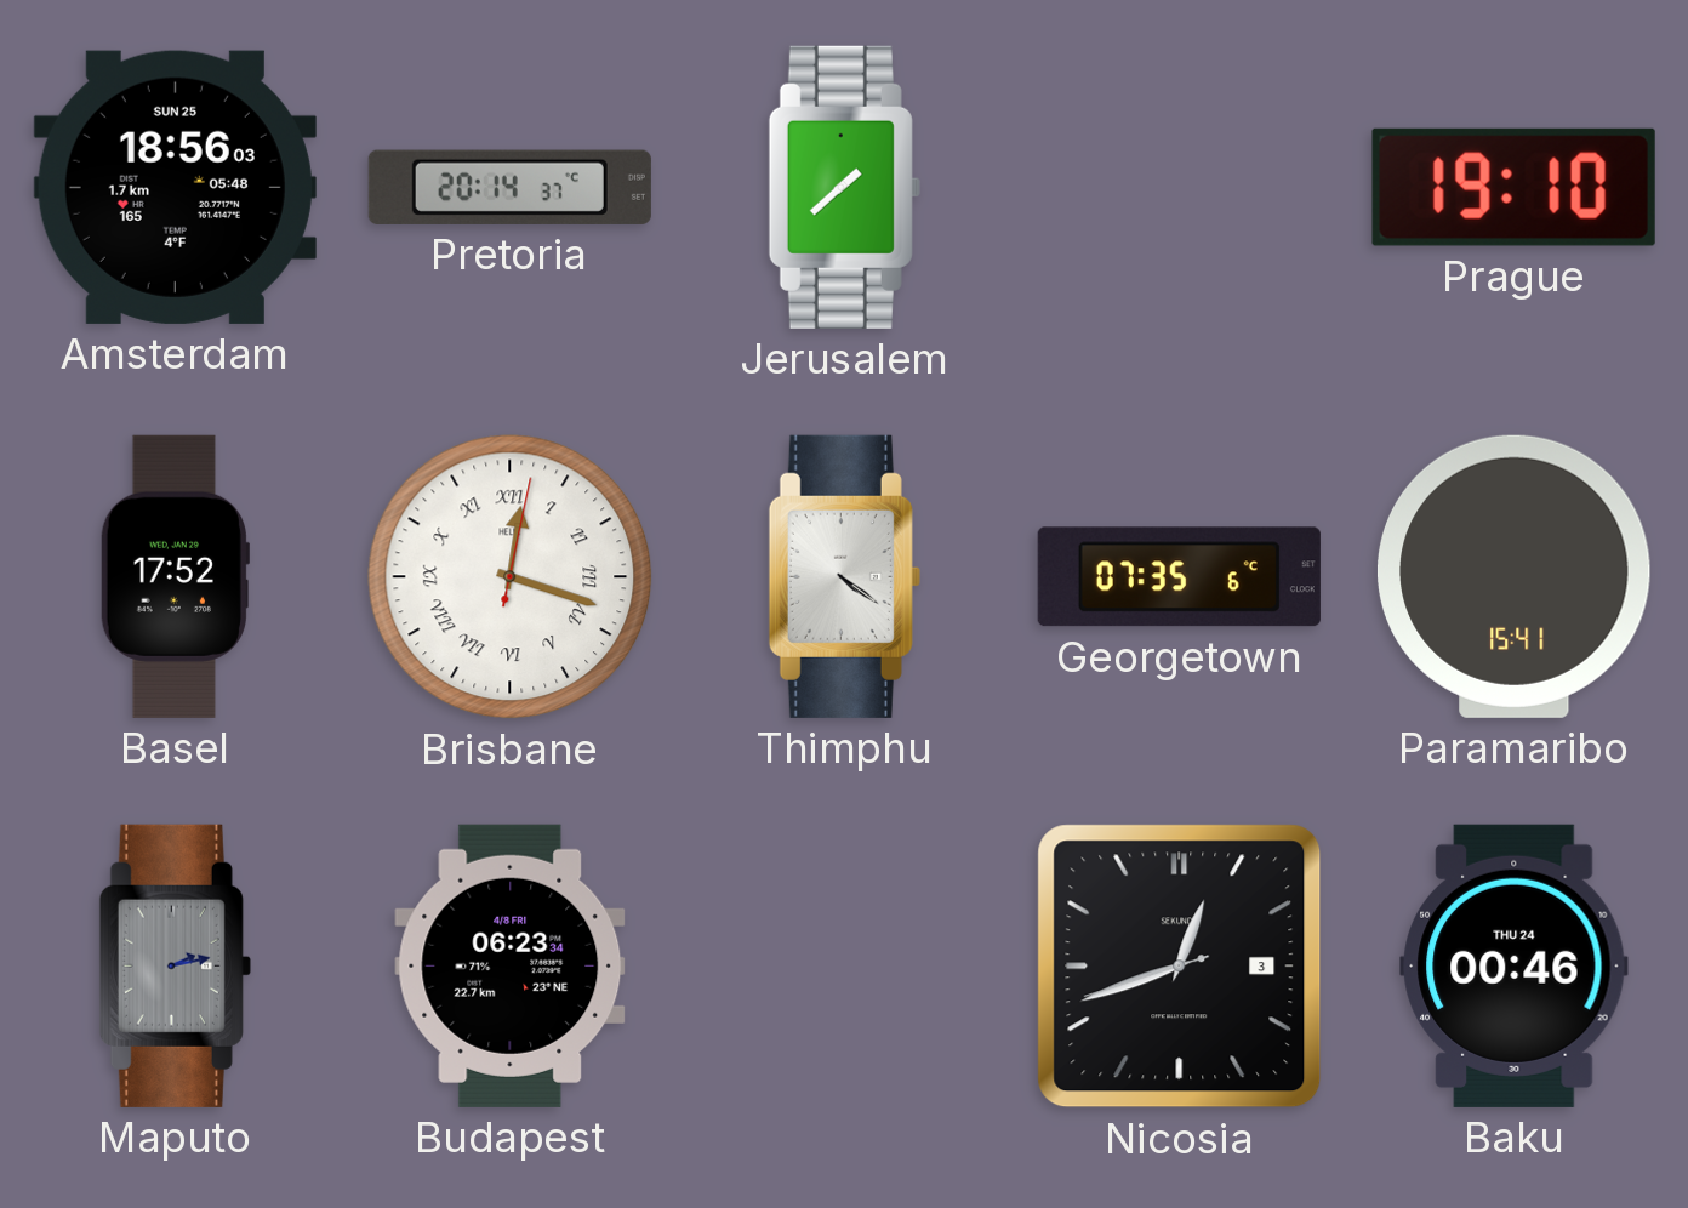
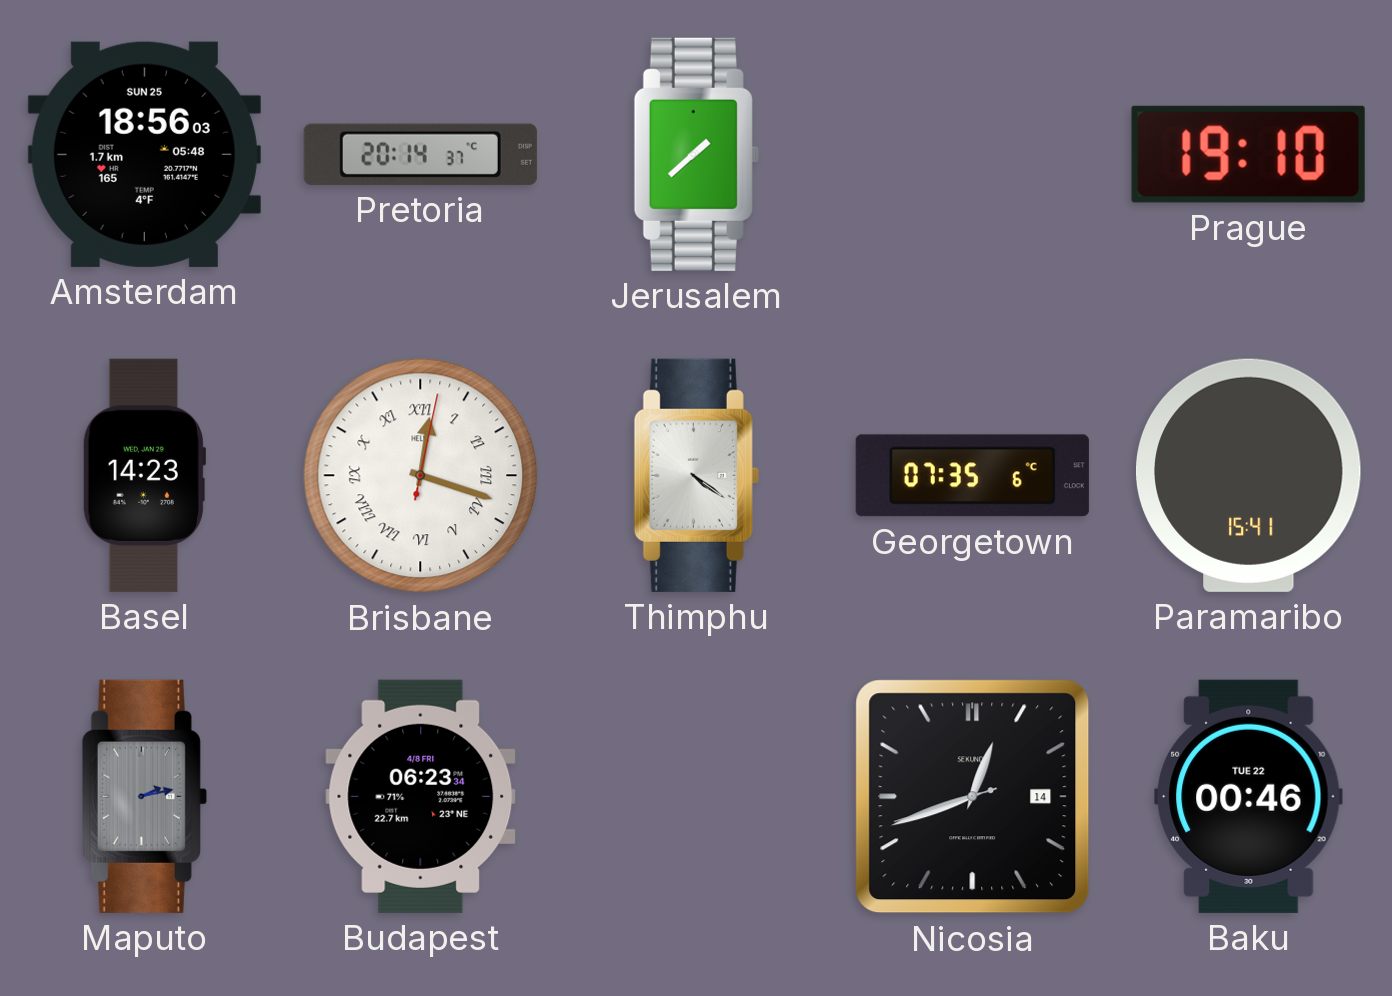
Basel: 17:52 -> 14:23 (144, 475)
Nicosia date: 3 -> 14 (973, 797)
Baku date: THU 24 -> TUE 22 (1249, 796)
